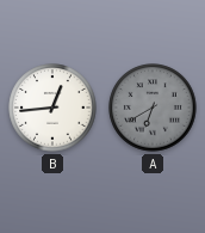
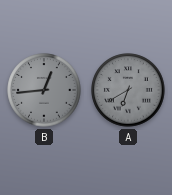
B dial: white -> grey (44, 90)
